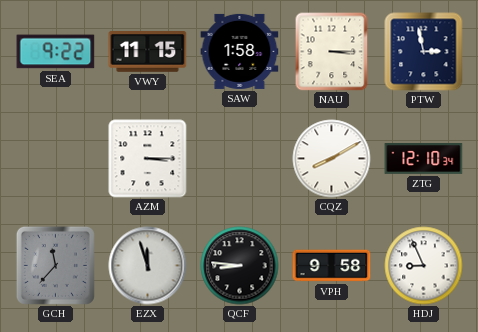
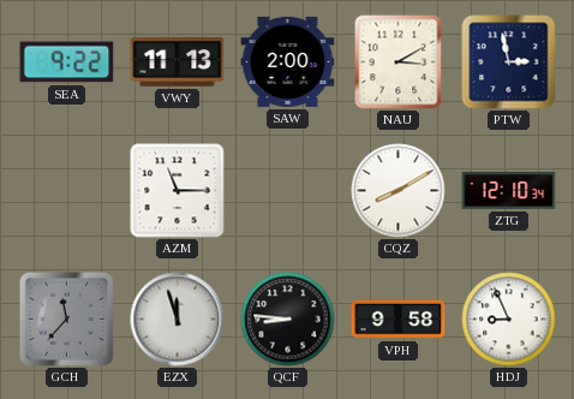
VWY: 11:15 -> 11:13 (178, 62)
SAW: 1:58 -> 2:00 (288, 61)
NAU: 3:15 -> 3:10 (399, 62)
AZM: 3:15 -> 11:15 (178, 191)
